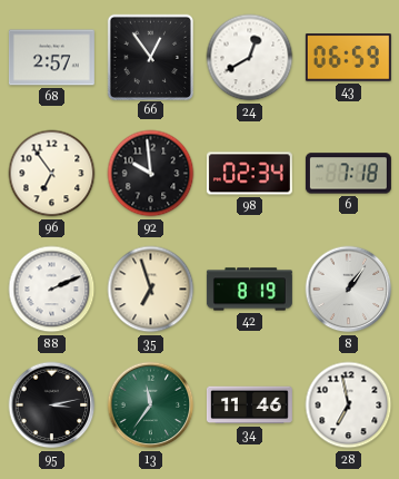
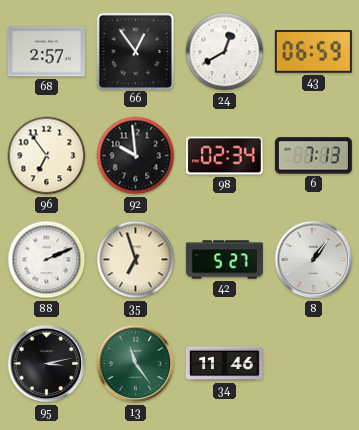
6: 7:18 -> 7:13 (313, 156)
42: 8:19 -> 5:27 (224, 260)
13: 11:36 -> 11:24 (136, 364)
28: 6:58 -> none (349, 405)
